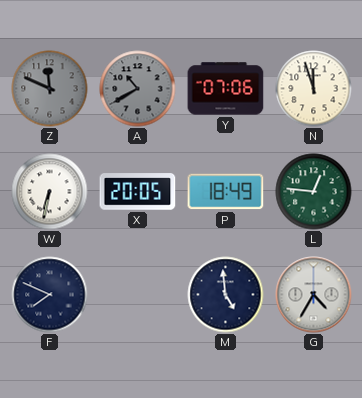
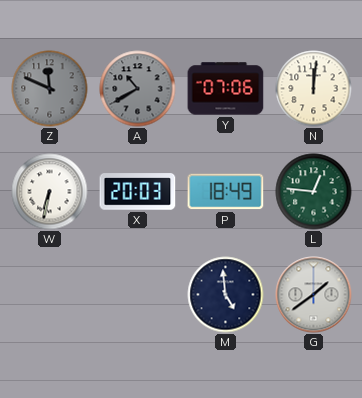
N: 11:57 -> 12:01 (314, 89)
X: 20:05 -> 20:03 (138, 192)
F: 7:49 -> none (50, 295)
G: 4:35 -> 1:39 (314, 295)
